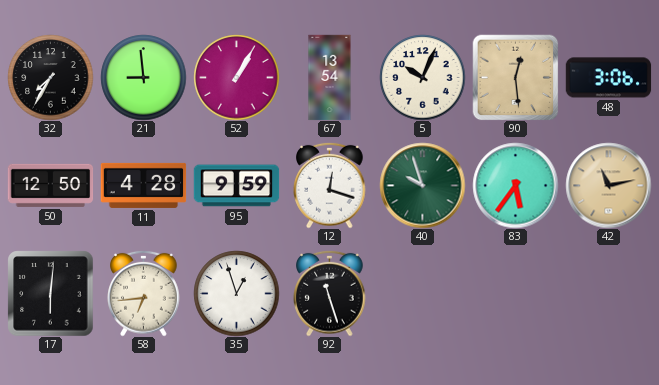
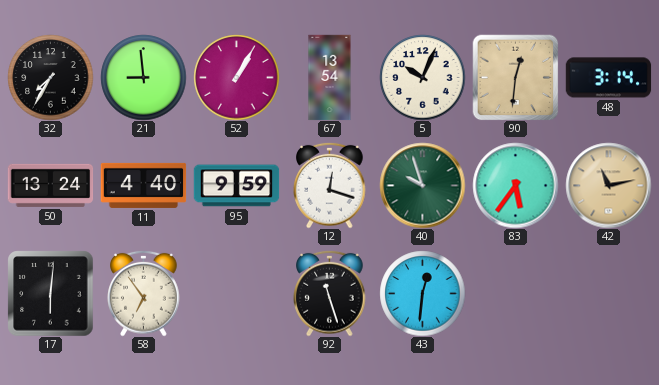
90: 12:29 -> 12:31 (515, 77)
48: 3:06 -> 3:14 (608, 78)
50: 12:50 -> 13:24 (50, 185)
11: 4:28 -> 4:40 (143, 185)
58: 6:44 -> 6:54 (144, 293)
35: 12:57 -> none (236, 293)
43: none -> 12:31 (422, 293)
